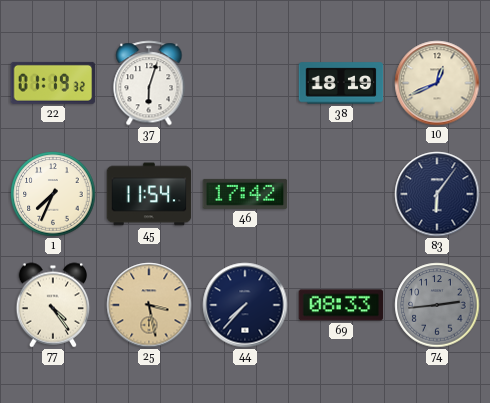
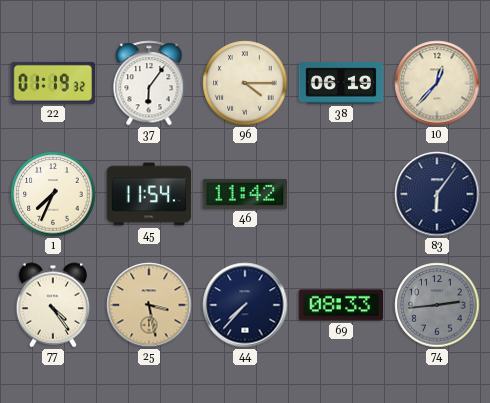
37: 6:03 -> 6:06 (149, 83)
96: none -> 4:15 (245, 83)
38: 18:19 -> 06:19 (341, 83)
10: 12:41 -> 12:37 (437, 83)
46: 17:42 -> 11:42 (245, 194)
